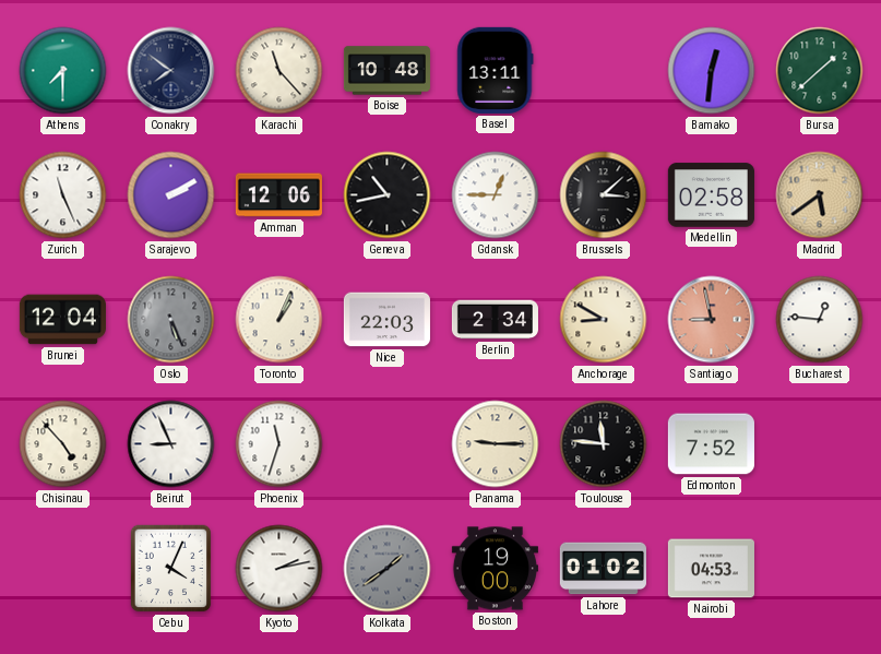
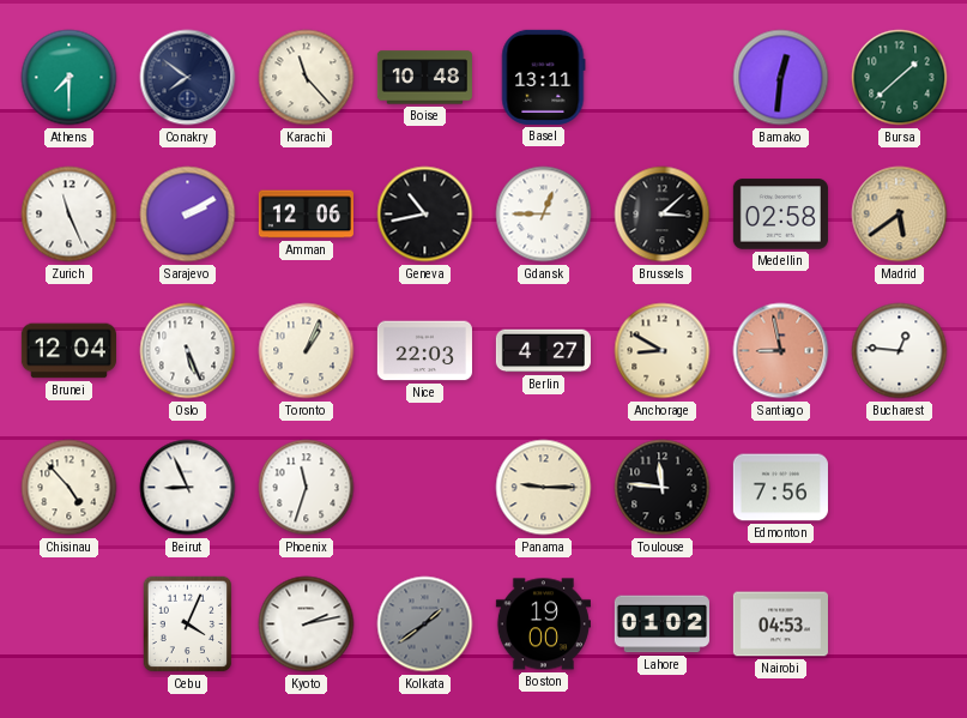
Oslo dial: grey -> white (188, 351)
Berlin: 2:34 -> 4:27 (543, 351)
Edmonton: 7:52 -> 7:56 (780, 488)
